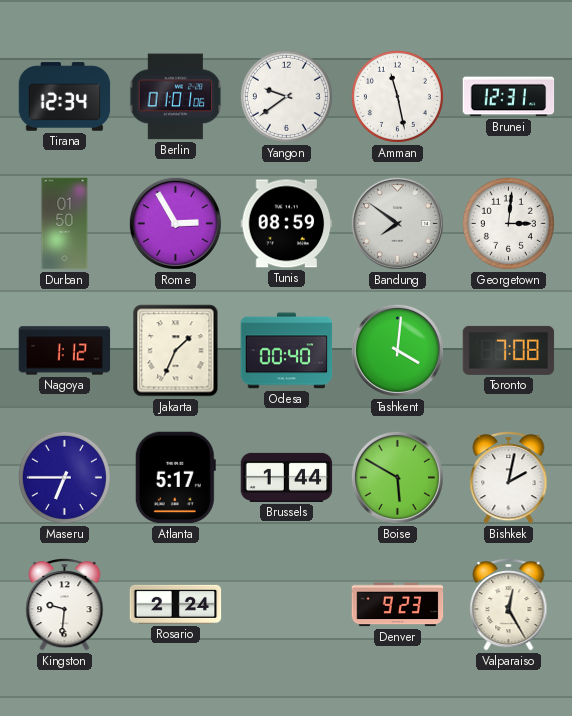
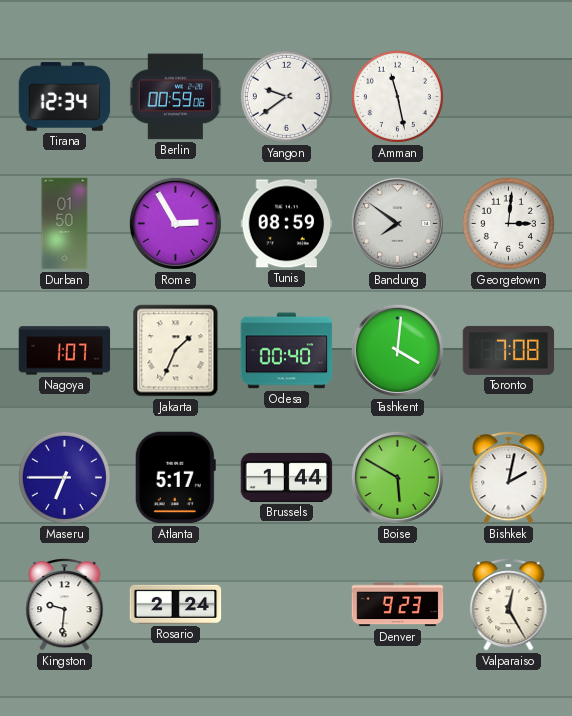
Berlin: 01:01 -> 00:59 (176, 97)
Brunei: 12:31 -> none (509, 97)
Nagoya: 1:12 -> 1:07 (65, 351)
